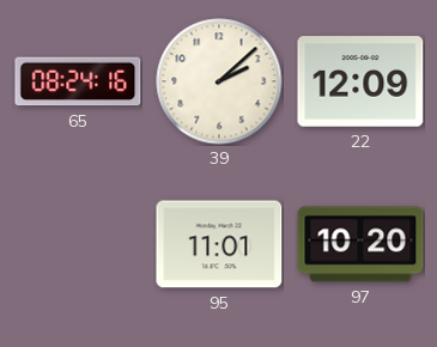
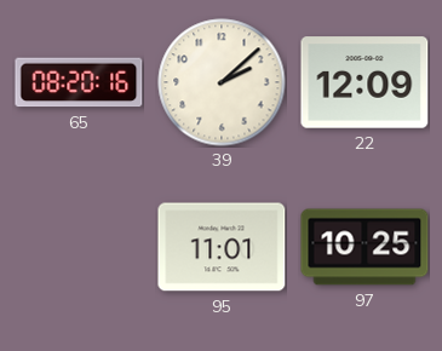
65: 08:24 -> 08:20 (79, 82)
97: 10:20 -> 10:25 (364, 247)
